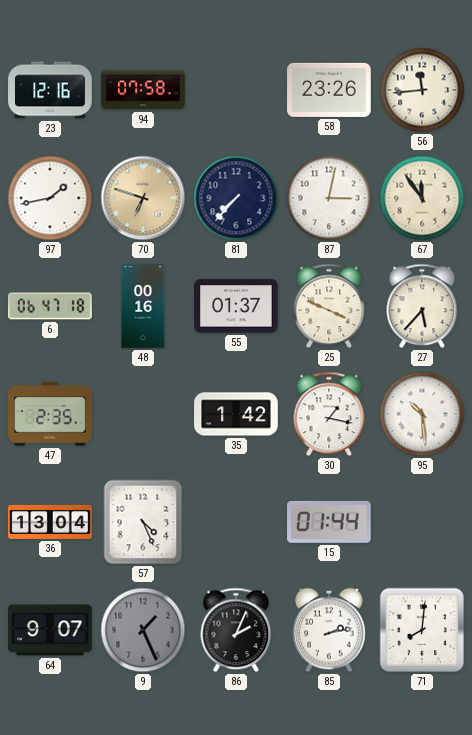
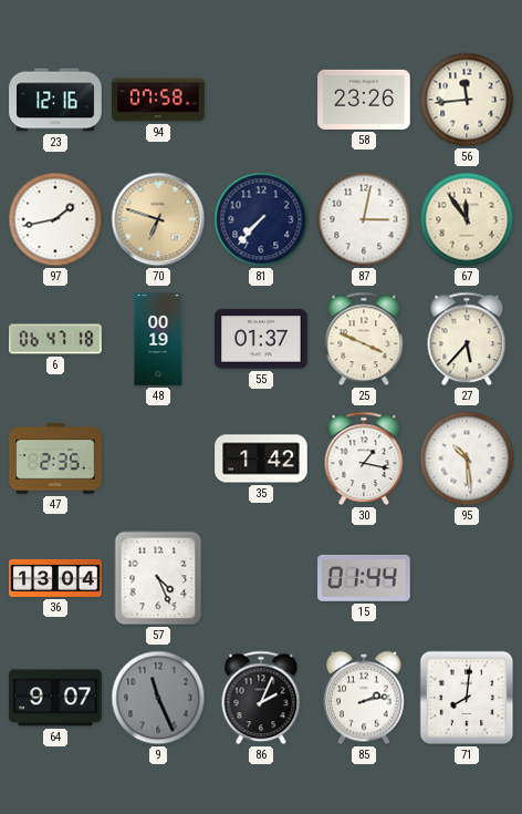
48: 00:16 -> 00:19 (158, 339)
9: 1:26 -> 11:26 (158, 698)
